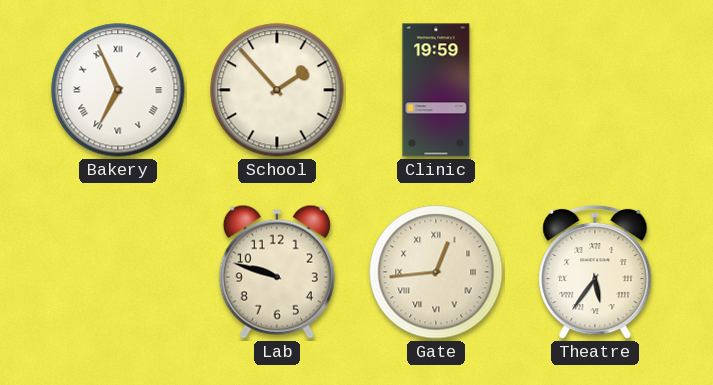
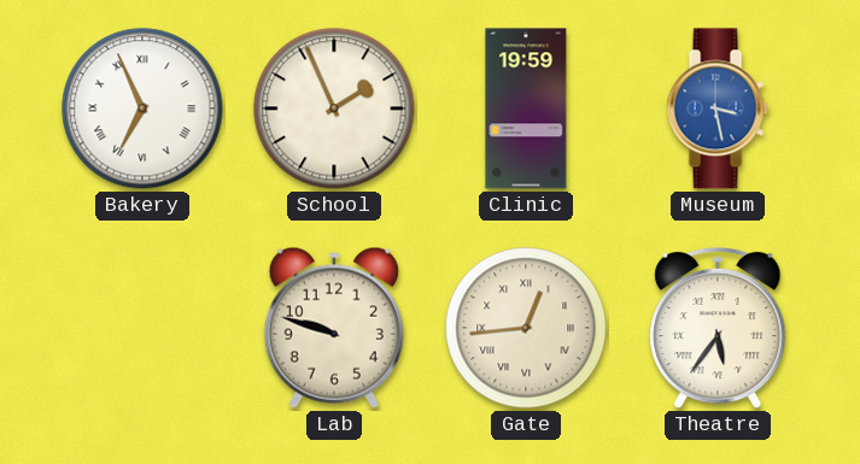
School: 1:53 -> 1:56 (334, 108)
Museum: none -> 3:28 (718, 108)
